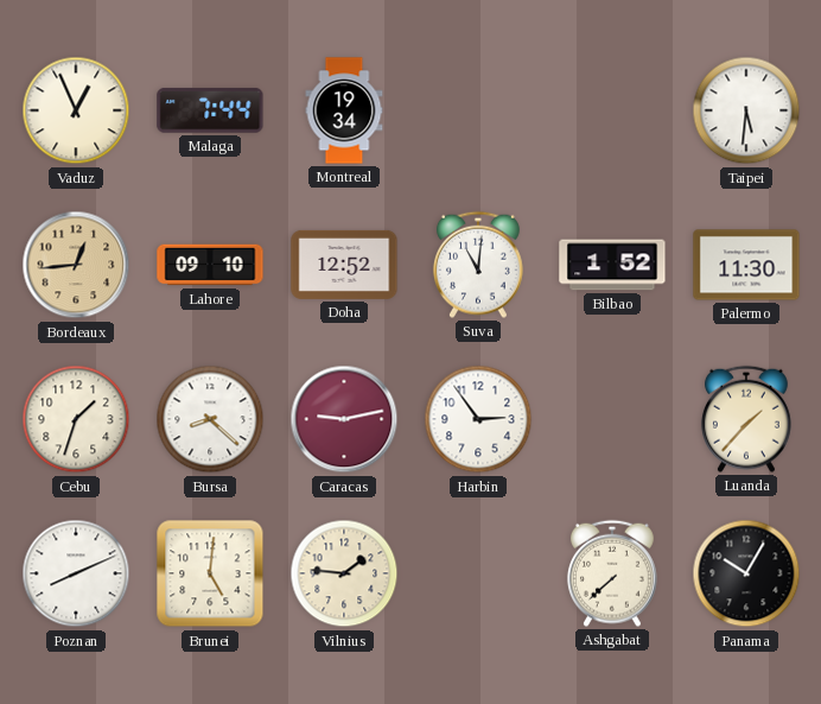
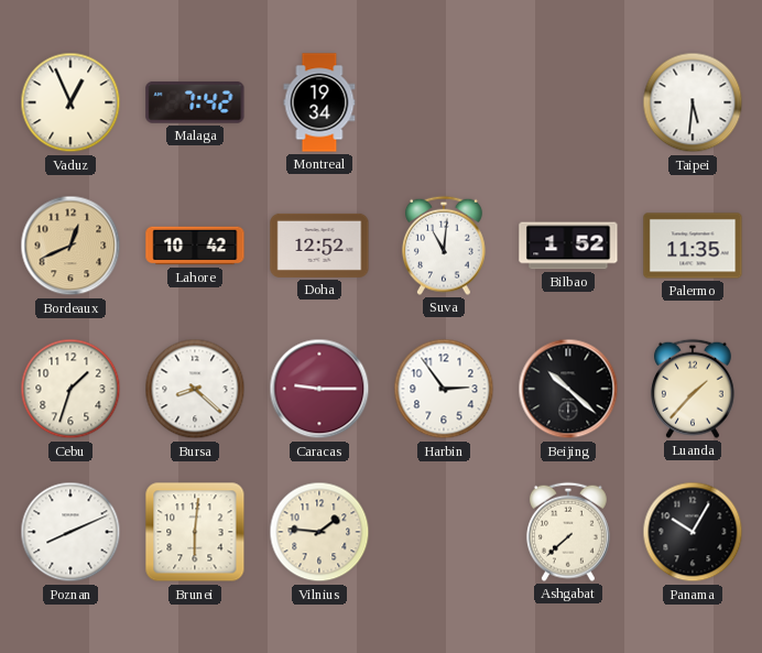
Malaga: 7:44 -> 7:42 (195, 102)
Bordeaux: 12:44 -> 12:41 (70, 246)
Lahore: 09:10 -> 10:42 (195, 246)
Palermo: 11:30 -> 11:35 (693, 246)
Caracas: 9:13 -> 9:15 (319, 389)
Beijing: none -> 10:22 (568, 389)
Brunei: 5:01 -> 6:01 (195, 532)
